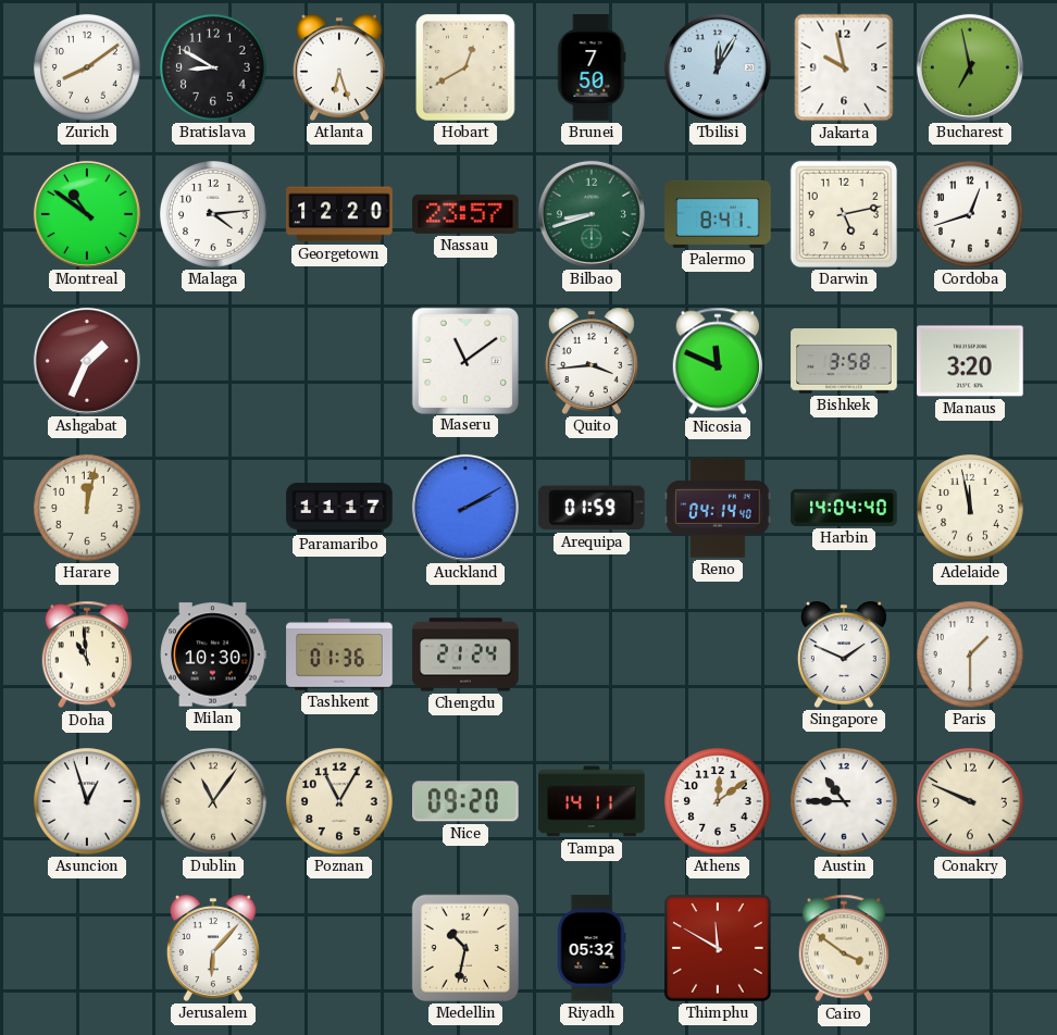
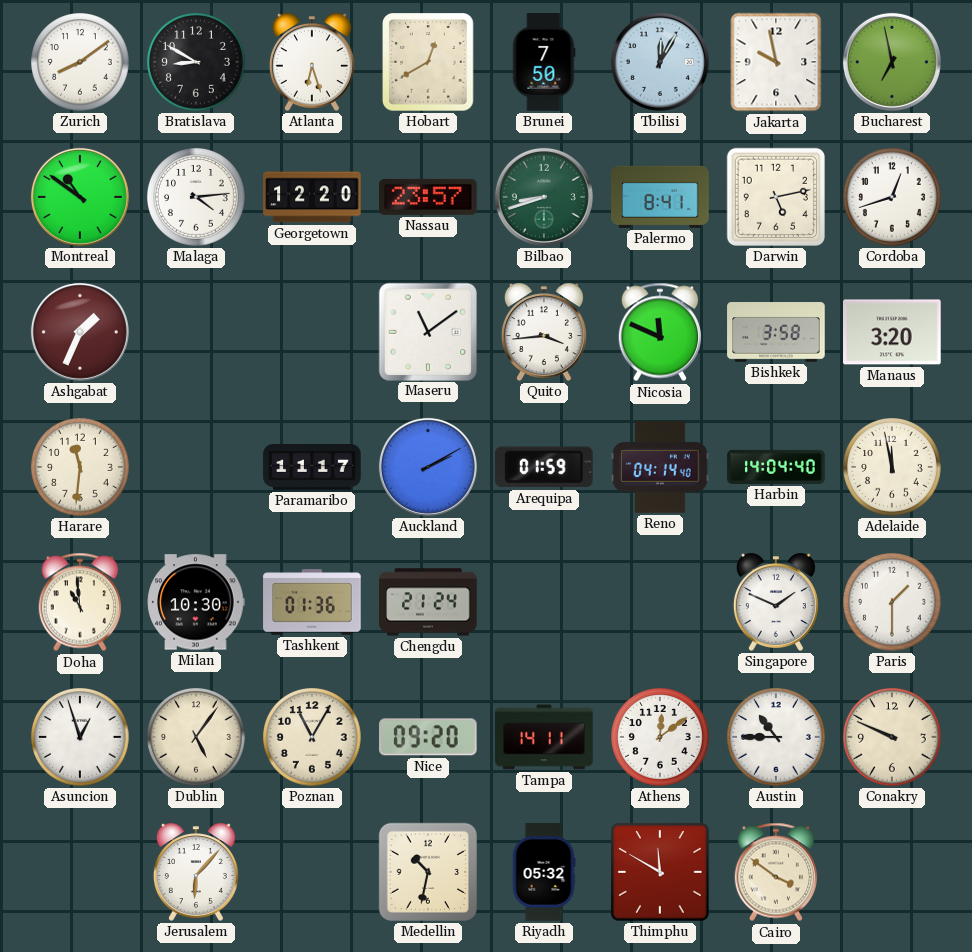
Harare: 12:02 -> 11:31 (81, 468)
Dublin: 11:06 -> 5:06 (197, 738)
